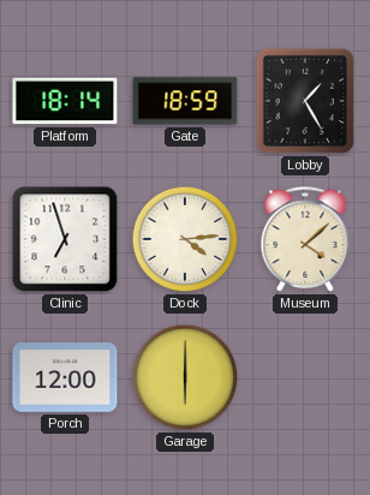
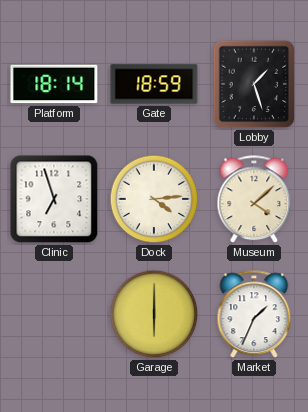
Lobby: 1:25 -> 1:27 (254, 84)
Porch: 12:00 -> none (65, 377)
Market: none -> 1:34 (254, 315)
